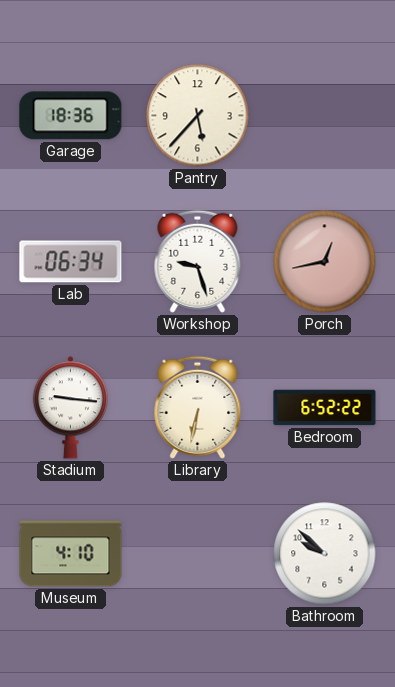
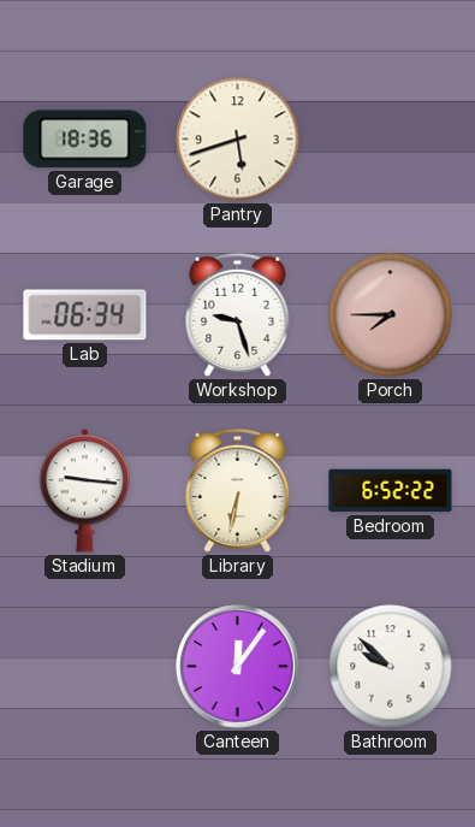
Pantry: 5:37 -> 5:42 (238, 140)
Porch: 12:43 -> 7:45 (391, 315)
Museum: 4:10 -> none (71, 554)
Canteen: none -> 12:06 (238, 667)
